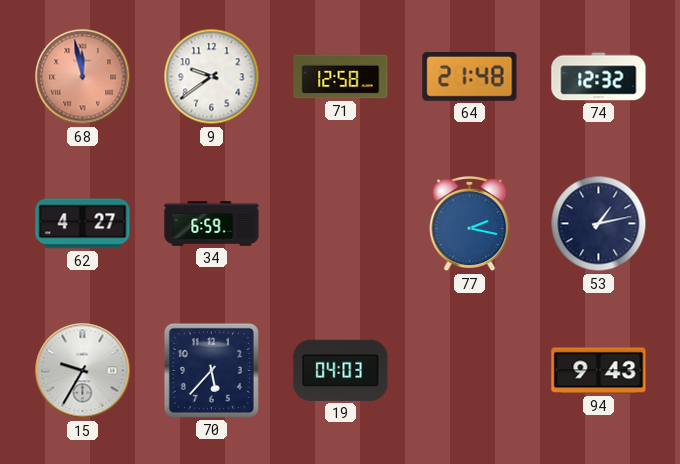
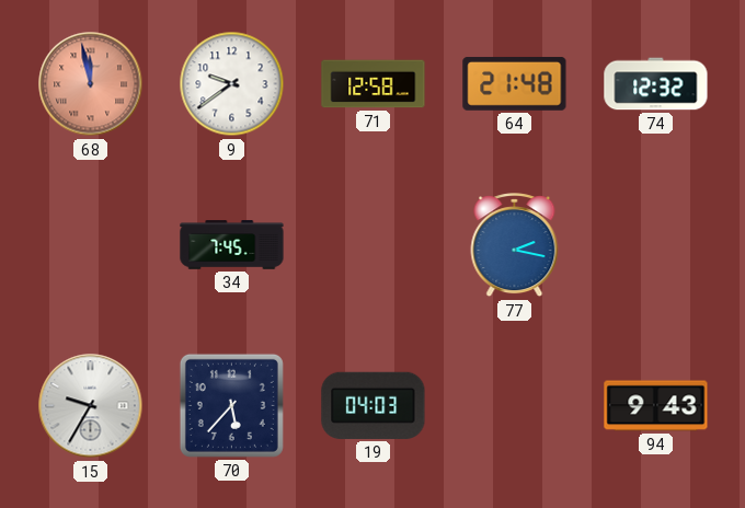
62: 4:27 -> none (83, 224)
34: 6:59 -> 7:45 (232, 245)
53: 1:13 -> none (599, 224)
